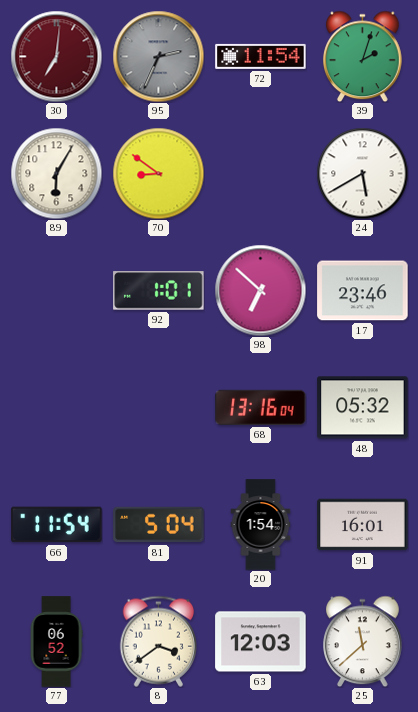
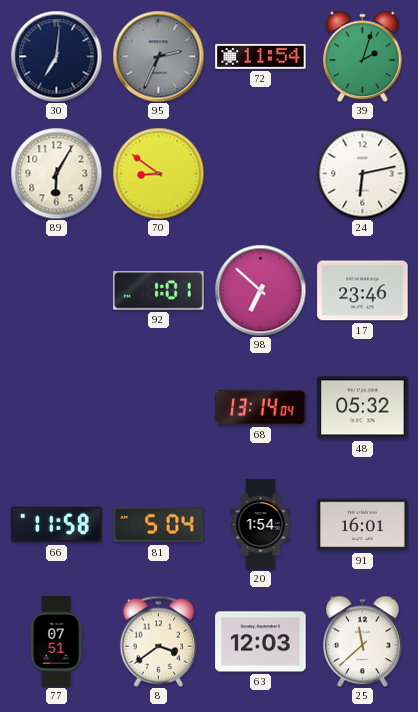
30 dial: burgundy -> navy (56, 56)
24: 5:40 -> 6:13 (362, 173)
68: 13:16 -> 13:14 (261, 407)
66: 11:54 -> 11:58 (57, 525)
77: 06:52 -> 07:51 (56, 642)
